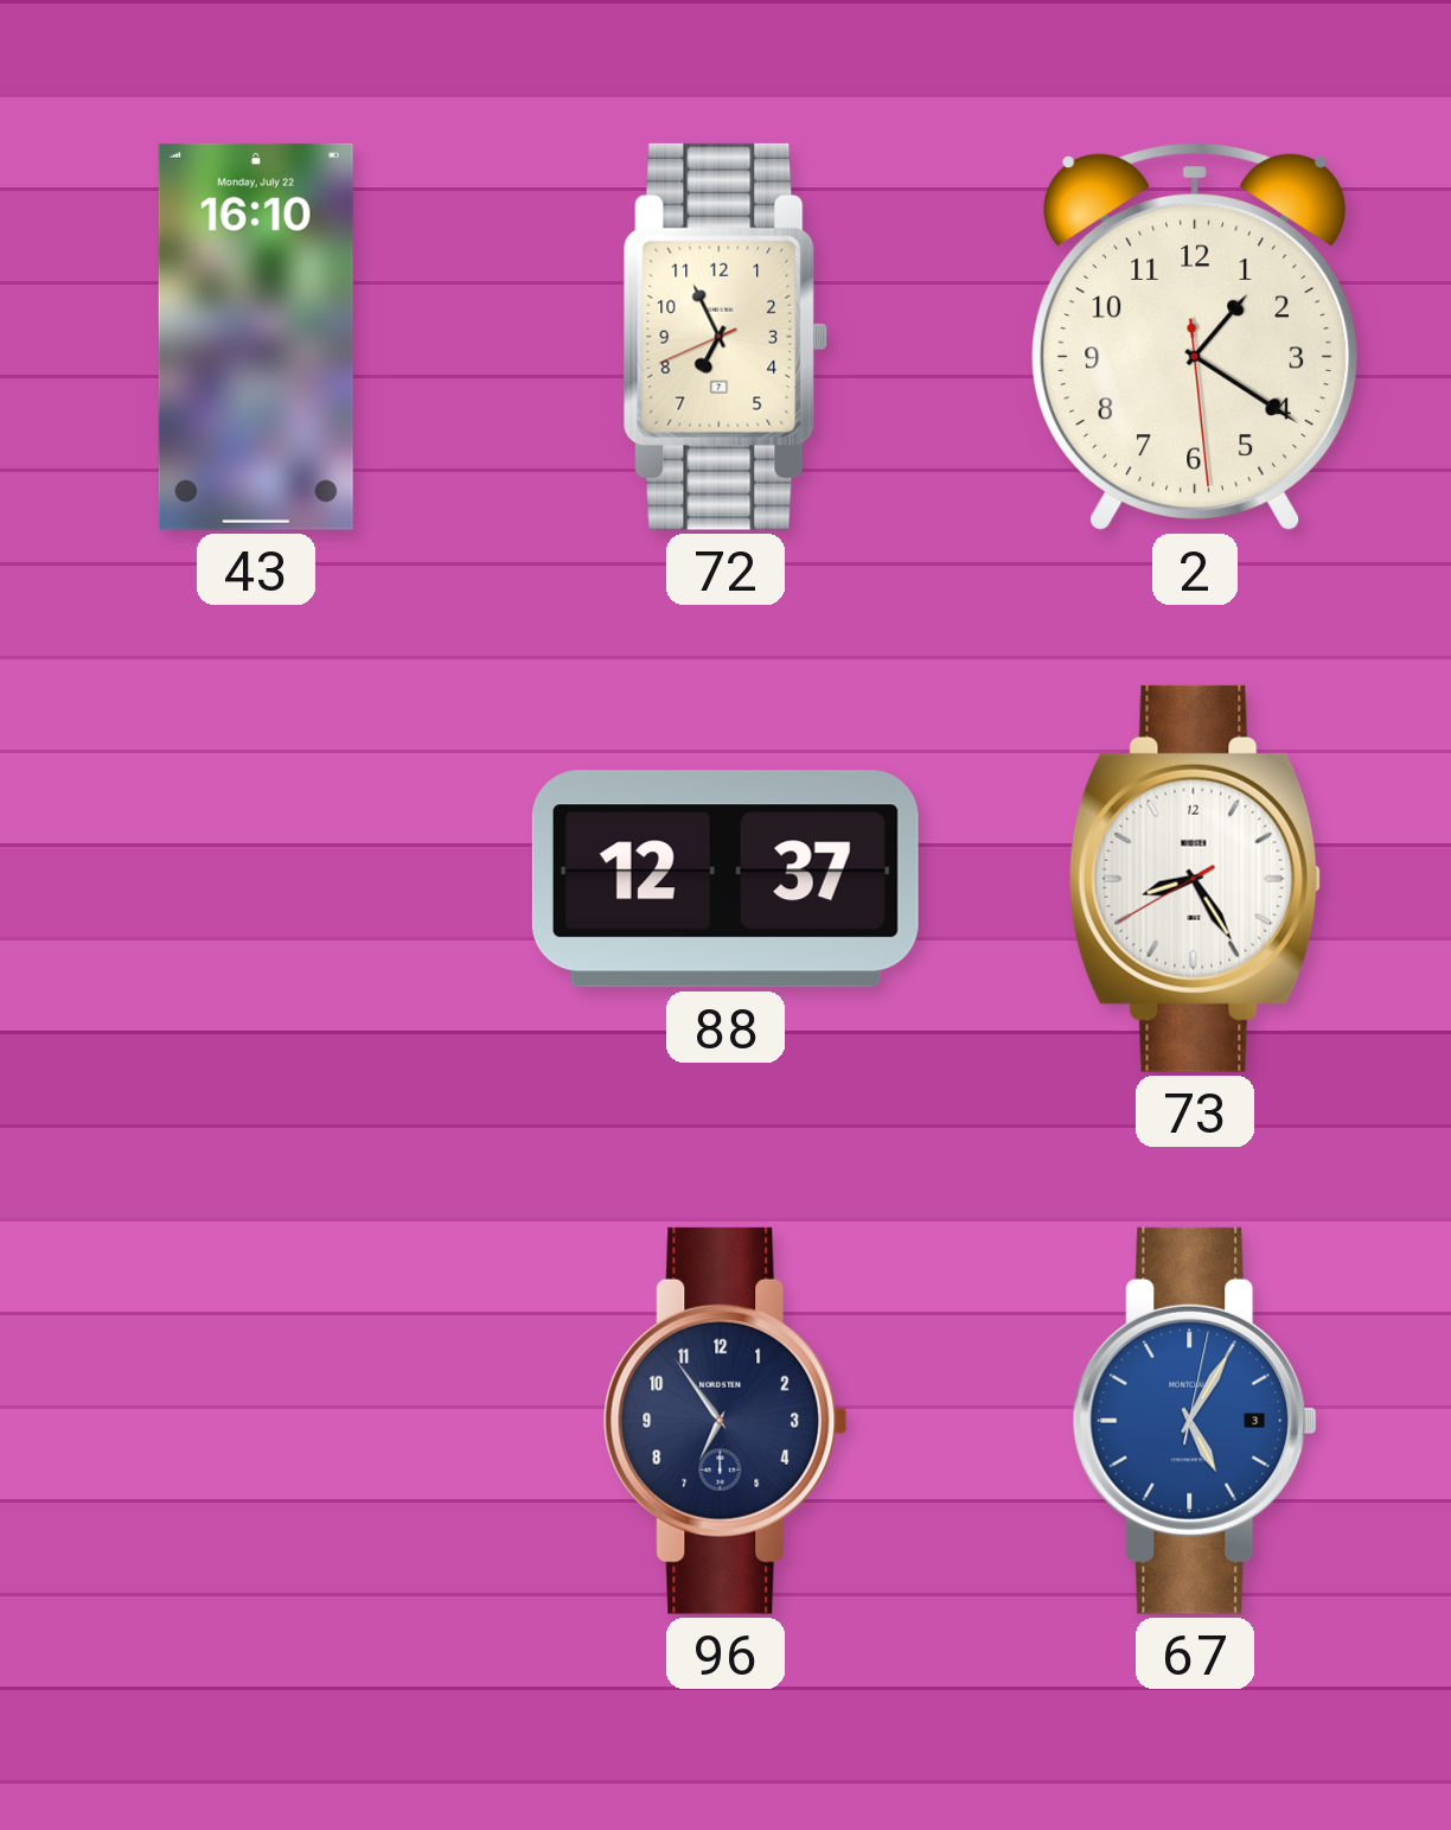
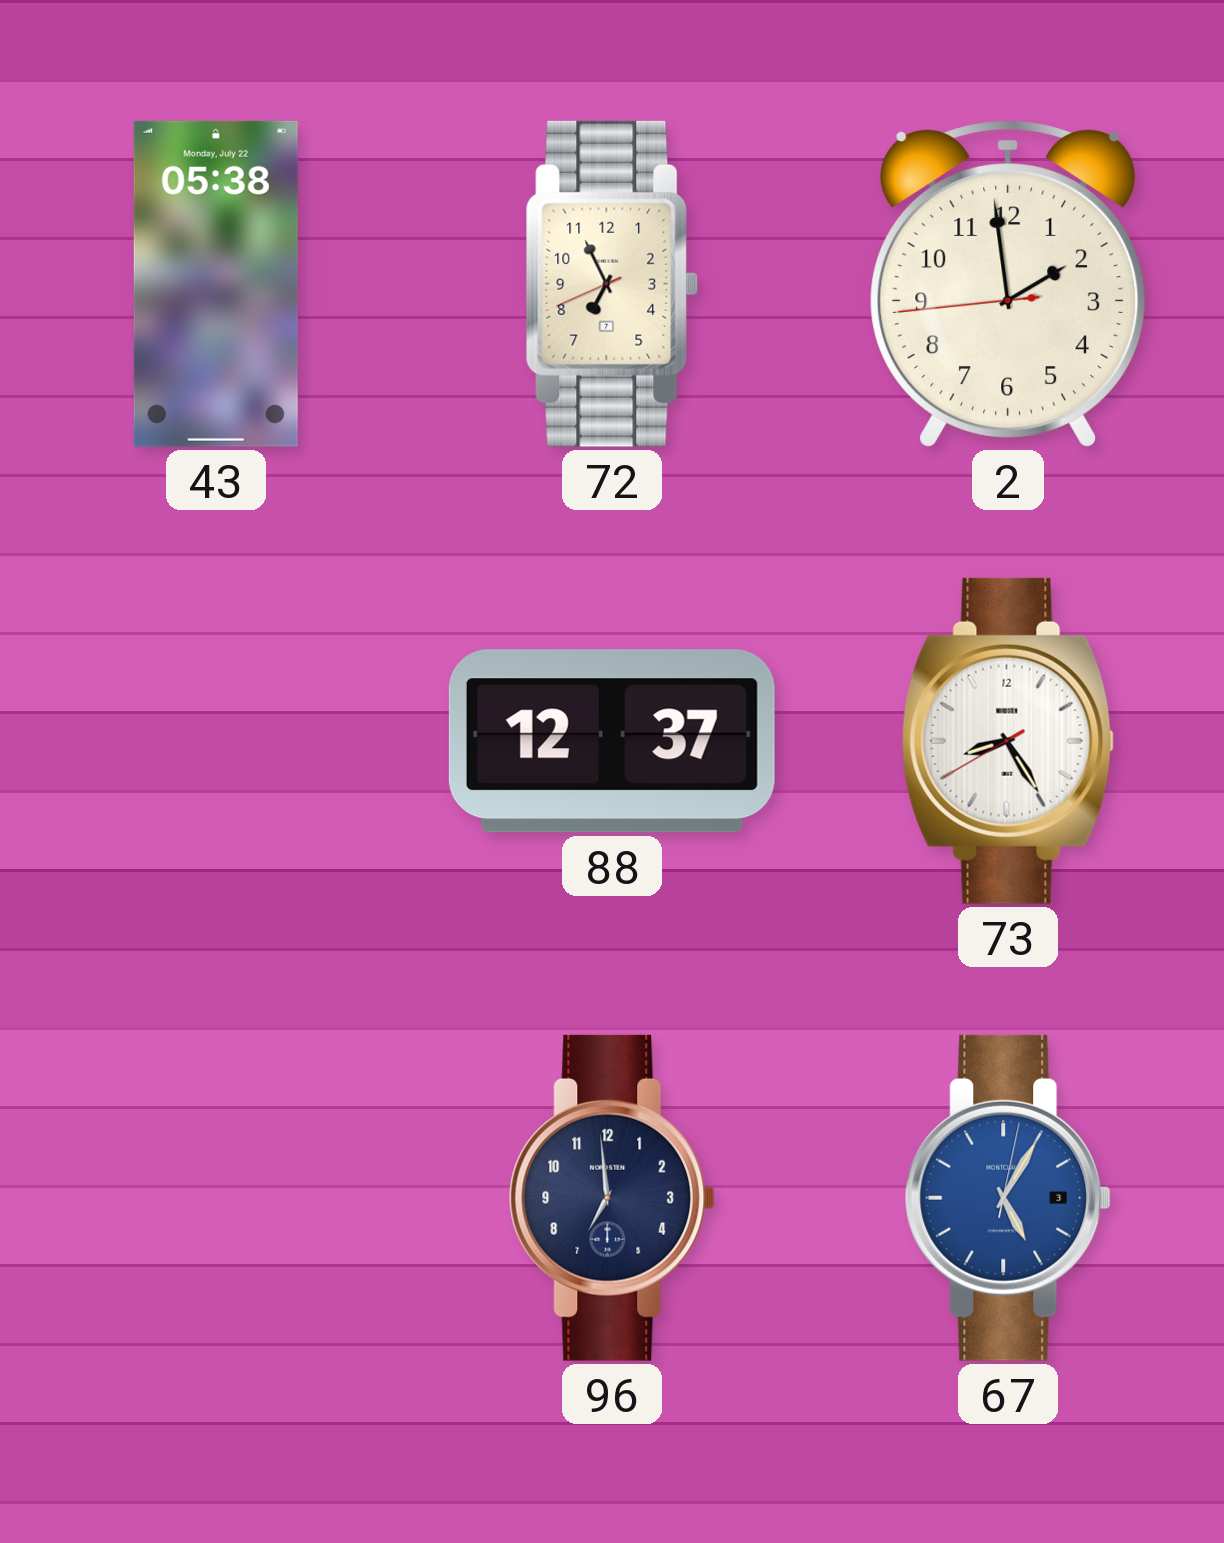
43: 16:10 -> 05:38 (216, 284)
2: 1:20 -> 1:58 (1008, 284)
96: 6:54 -> 6:59 (612, 1198)
